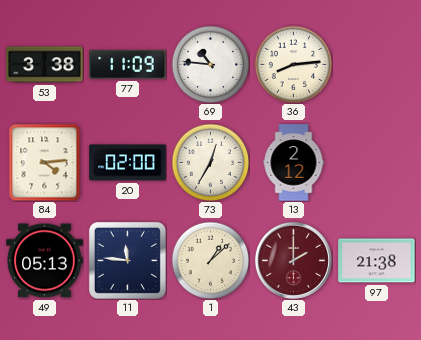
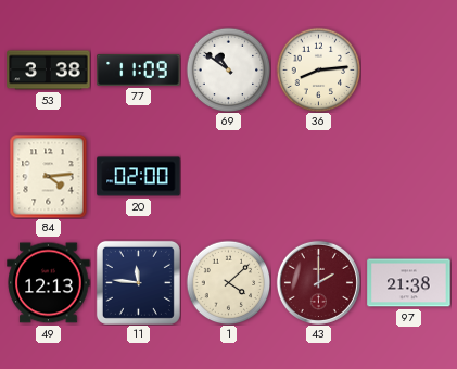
69: 10:46 -> 10:51 (228, 69)
73: 12:35 -> none (210, 162)
13: 2:12 -> none (294, 163)
49: 05:13 -> 12:13 (49, 283)
1: 1:08 -> 4:08 (228, 282)
